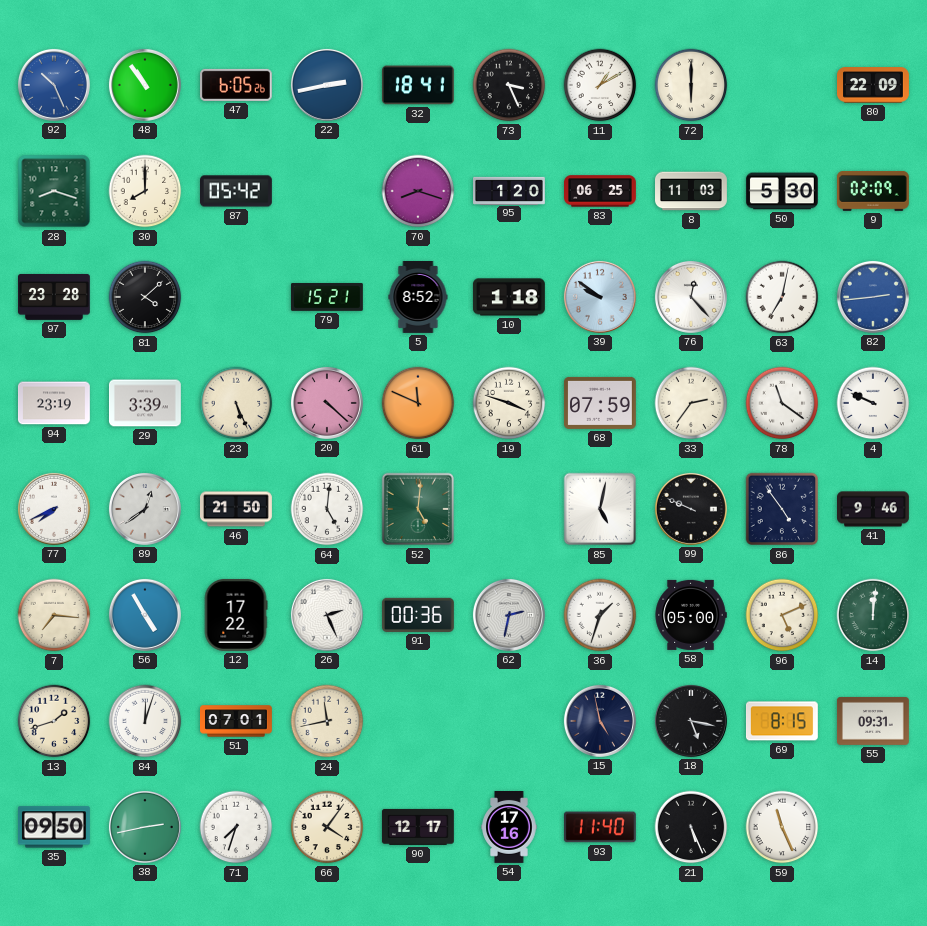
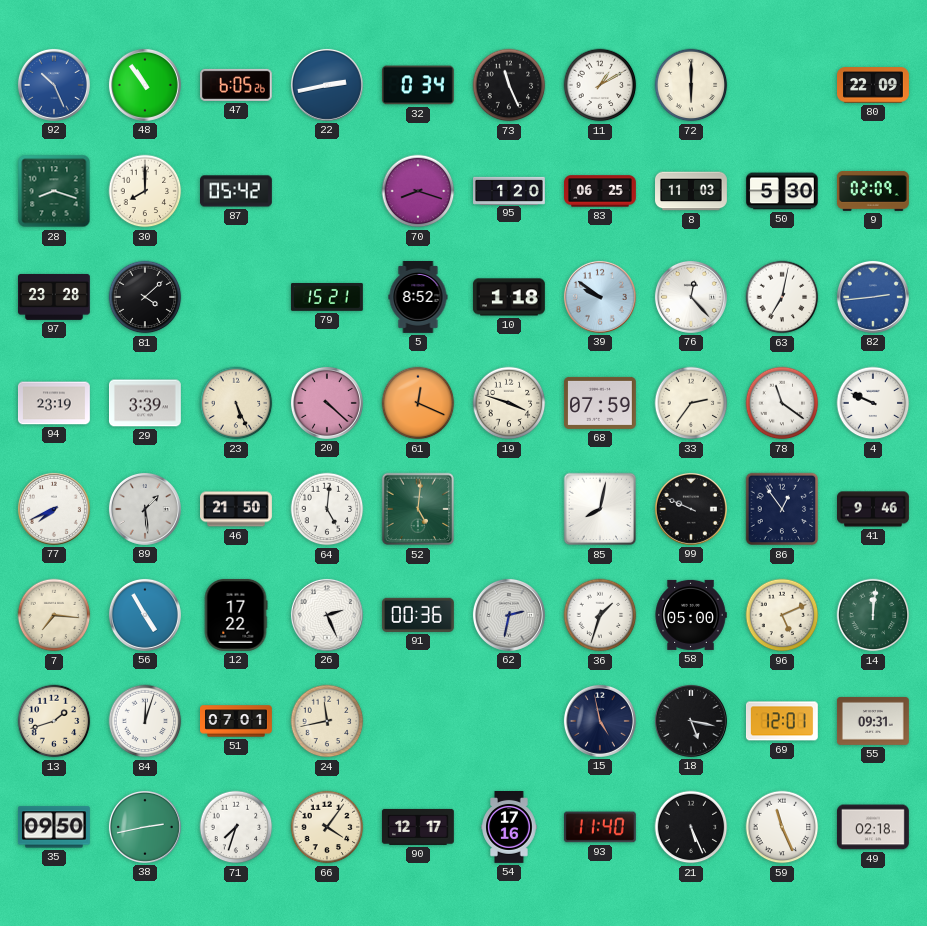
32: 18:41 -> 0:34 (418, 85)
73: 3:26 -> 11:26 (509, 85)
61: 11:49 -> 12:19 (418, 403)
89: 12:39 -> 1:29 (145, 509)
85: 5:02 -> 8:02 (600, 509)
86: 4:54 -> 12:54 (782, 509)
69: 8:15 -> 12:01 (782, 721)
49: none -> 02:18 (873, 827)
